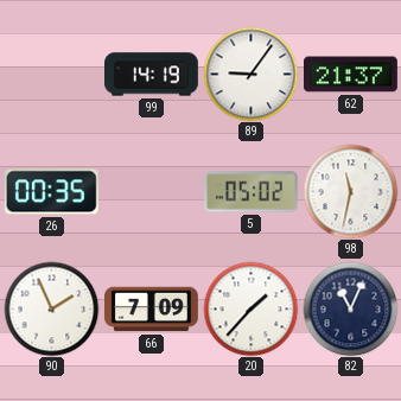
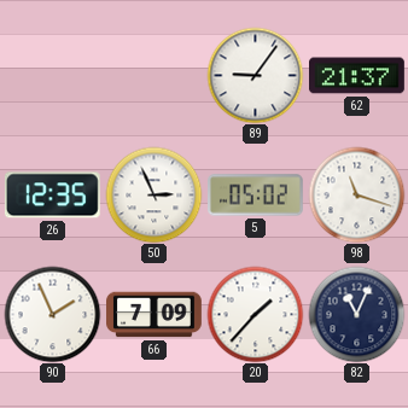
99: 14:19 -> none (152, 75)
26: 00:35 -> 12:35 (52, 196)
50: none -> 2:56 (153, 194)
98: 11:32 -> 11:18 (356, 194)
